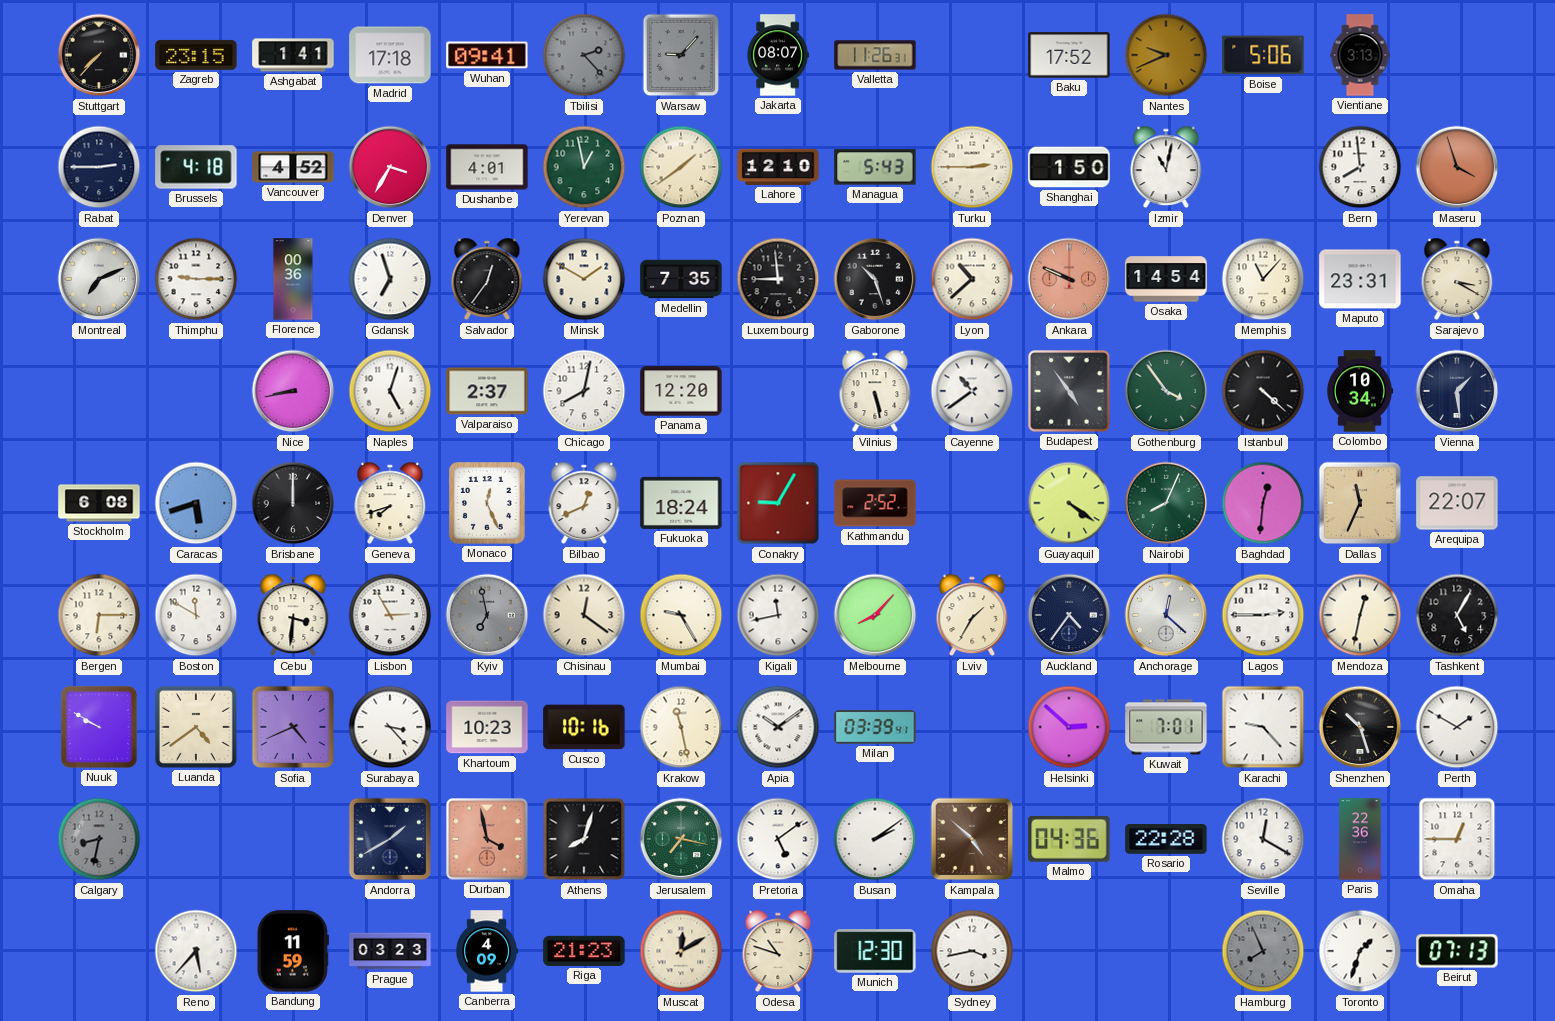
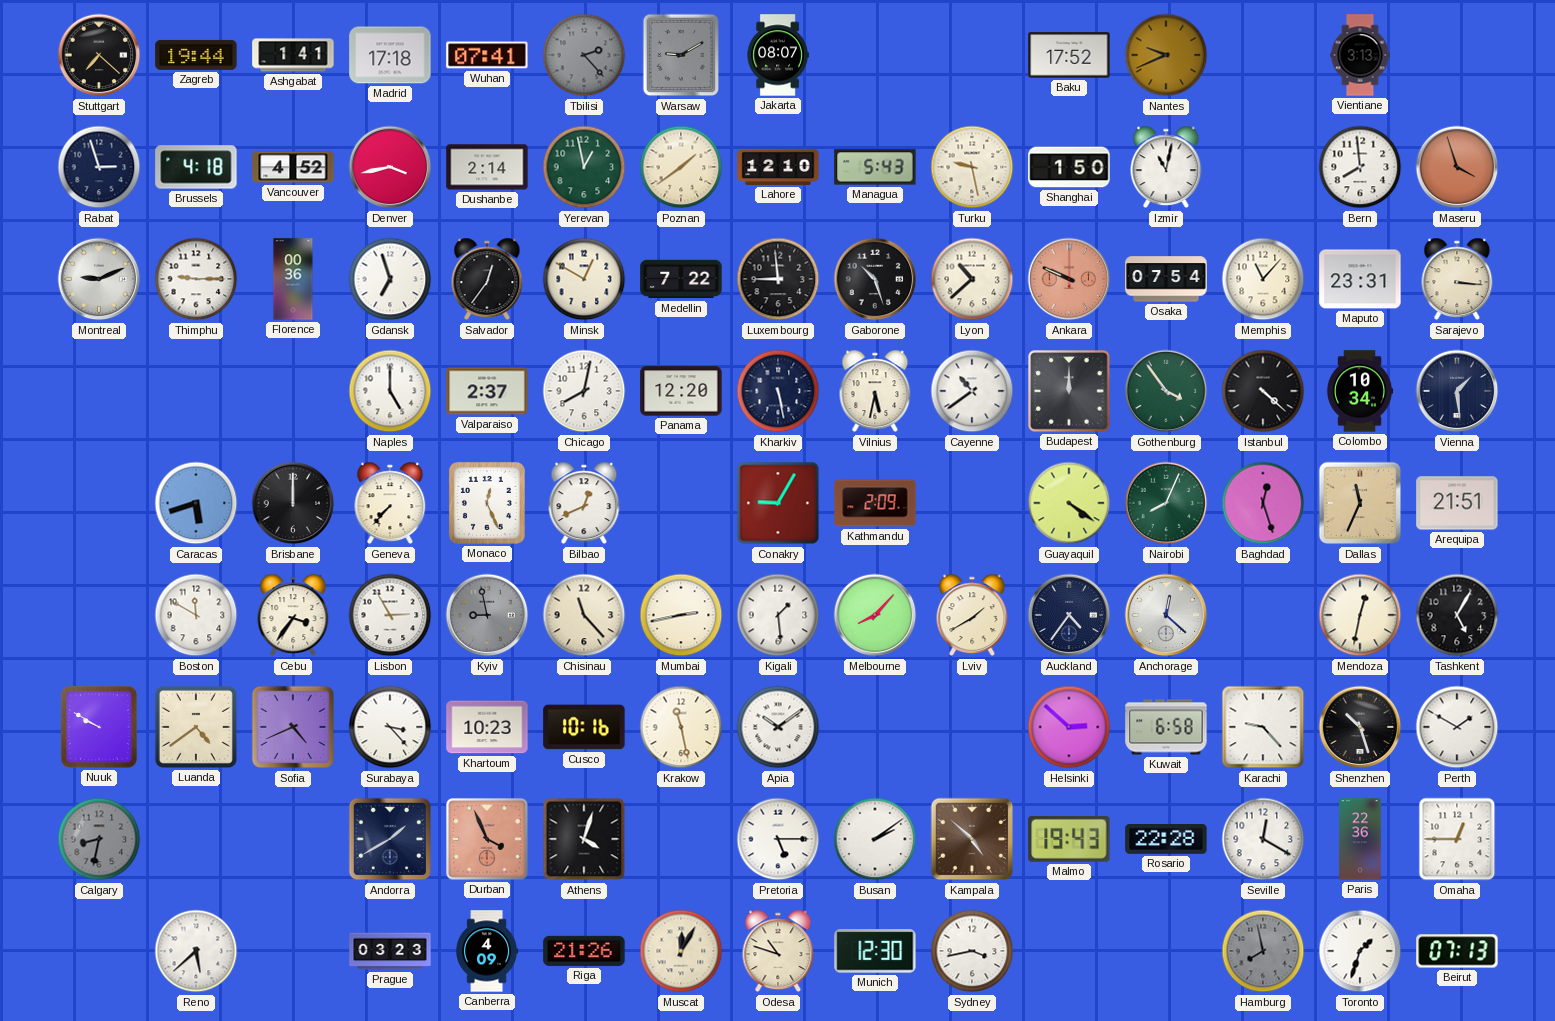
Stuttgart: 7:37 -> 7:22 (99, 55)
Zagreb: 23:15 -> 19:44 (196, 55)
Wuhan: 09:41 -> 07:41 (487, 55)
Warsaw: 9:07 -> 9:10 (680, 55)
Valletta: 11:26 -> none (875, 55)
Boise: 5:06 -> none (1263, 55)
Rabat: 2:45 -> 2:57 (99, 167)
Denver: 3:35 -> 3:43 (390, 167)
Dushanbe: 4:01 -> 2:14 (487, 167)
Turku: 2:45 -> 9:28 (972, 167)
Montreal: 7:11 -> 9:11 (99, 279)
Minsk: 1:50 -> 12:50 (584, 279)
Medellin: 7:35 -> 7:22 (681, 279)
Osaka: 14:54 -> 07:54 (1166, 279)
Sarajevo: 3:20 -> 3:16 (1457, 279)
Nice: 8:43 -> none (293, 391)
Naples: 5:03 -> 5:00 (390, 391)
Kharkiv: none -> 5:28 (778, 391)
Vilnius: 5:28 -> 5:32 (875, 391)
Budapest: 4:54 -> 12:00 (1069, 391)
Stockholm: 6:08 -> none (99, 503)
Geneva: 7:42 -> 7:37 (390, 503)
Fukuoka: 18:24 -> none (681, 503)
Kathmandu: 2:52 -> 2:09 (875, 503)
Baghdad: 12:31 -> 12:27 (1263, 503)
Arequipa: 22:07 -> 21:51 (1457, 503)
Bergen: 6:15 -> none (99, 615)
Cebu: 3:31 -> 3:36 (293, 615)
Kyiv: 6:58 -> 8:58 (487, 615)
Chisinau: 12:21 -> 11:23 (584, 615)
Mumbai: 9:25 -> 2:43 (681, 615)
Kigali: 11:43 -> 1:29 (778, 615)
Lviv: 1:35 -> 1:40 (972, 615)
Lagos: 2:45 -> none (1263, 615)
Milan: 03:39 -> none (875, 727)
Kuwait: 7:01 -> 6:58 (1166, 727)
Durban: 3:58 -> 3:56 (487, 839)
Athens: 8:03 -> 4:03 (584, 839)
Jerusalem: 7:17 -> none (681, 839)
Pretoria: 5:09 -> 5:15 (778, 839)
Malmo: 04:36 -> 19:43 (1069, 839)
Reno: 5:37 -> 5:38 (196, 951)
Bandung: 11:59 -> none (293, 951)
Riga: 21:23 -> 21:26 (584, 951)
Muscat: 12:10 -> 12:05 (681, 951)
Hamburg: 7:56 -> 7:58 (1263, 951)
